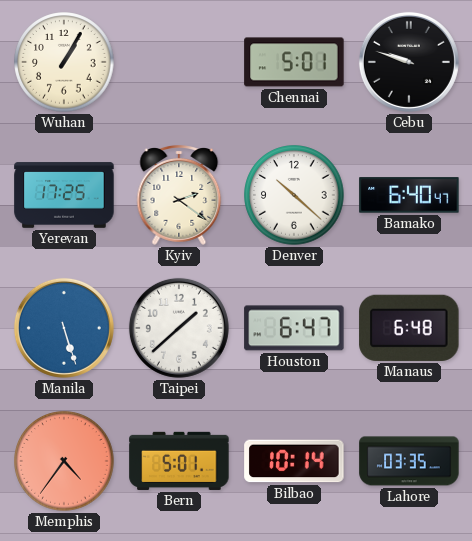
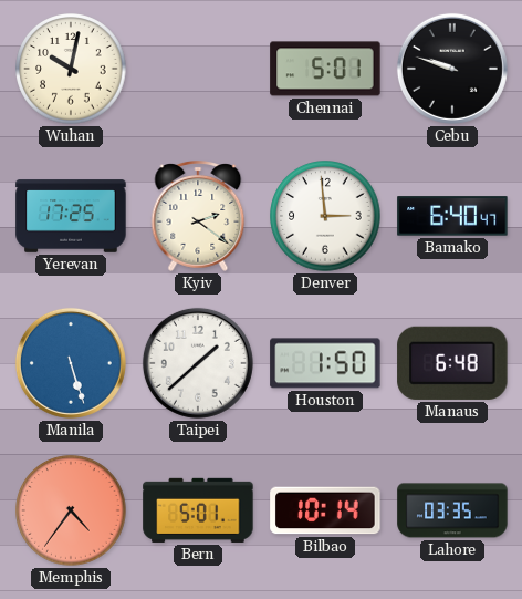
Wuhan: 1:05 -> 10:02 (71, 69)
Denver: 10:22 -> 2:59 (325, 216)
Houston: 6:47 -> 1:50 (325, 363)
